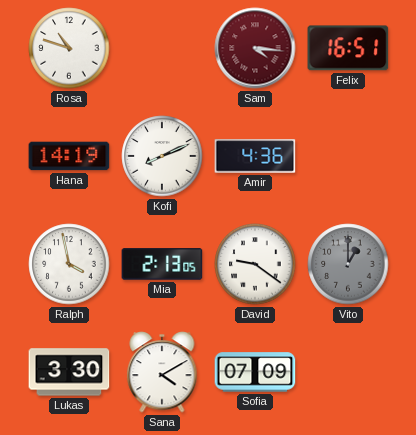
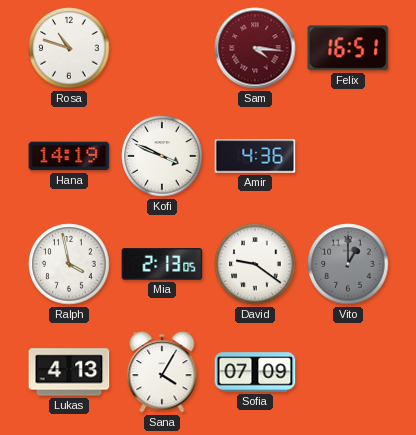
Kofi: 8:11 -> 3:49 (162, 156)
Lukas: 3:30 -> 4:13 (69, 372)
Sana: 4:10 -> 4:05 (162, 372)
